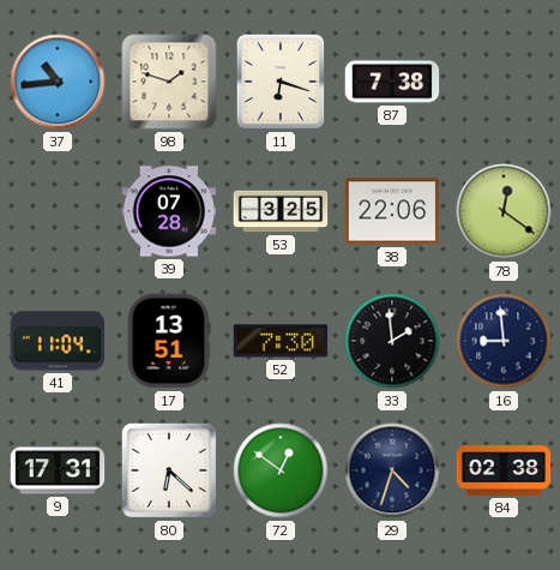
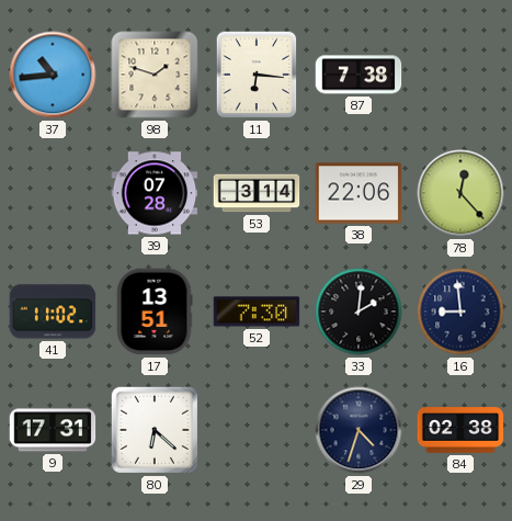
11: 6:18 -> 6:16 (257, 75)
53: 3:25 -> 3:14 (257, 193)
78: 12:21 -> 12:23 (460, 193)
41: 11:04 -> 11:02 (53, 312)
33: 1:59 -> 2:01 (359, 312)
72: 12:51 -> none (281, 470)
